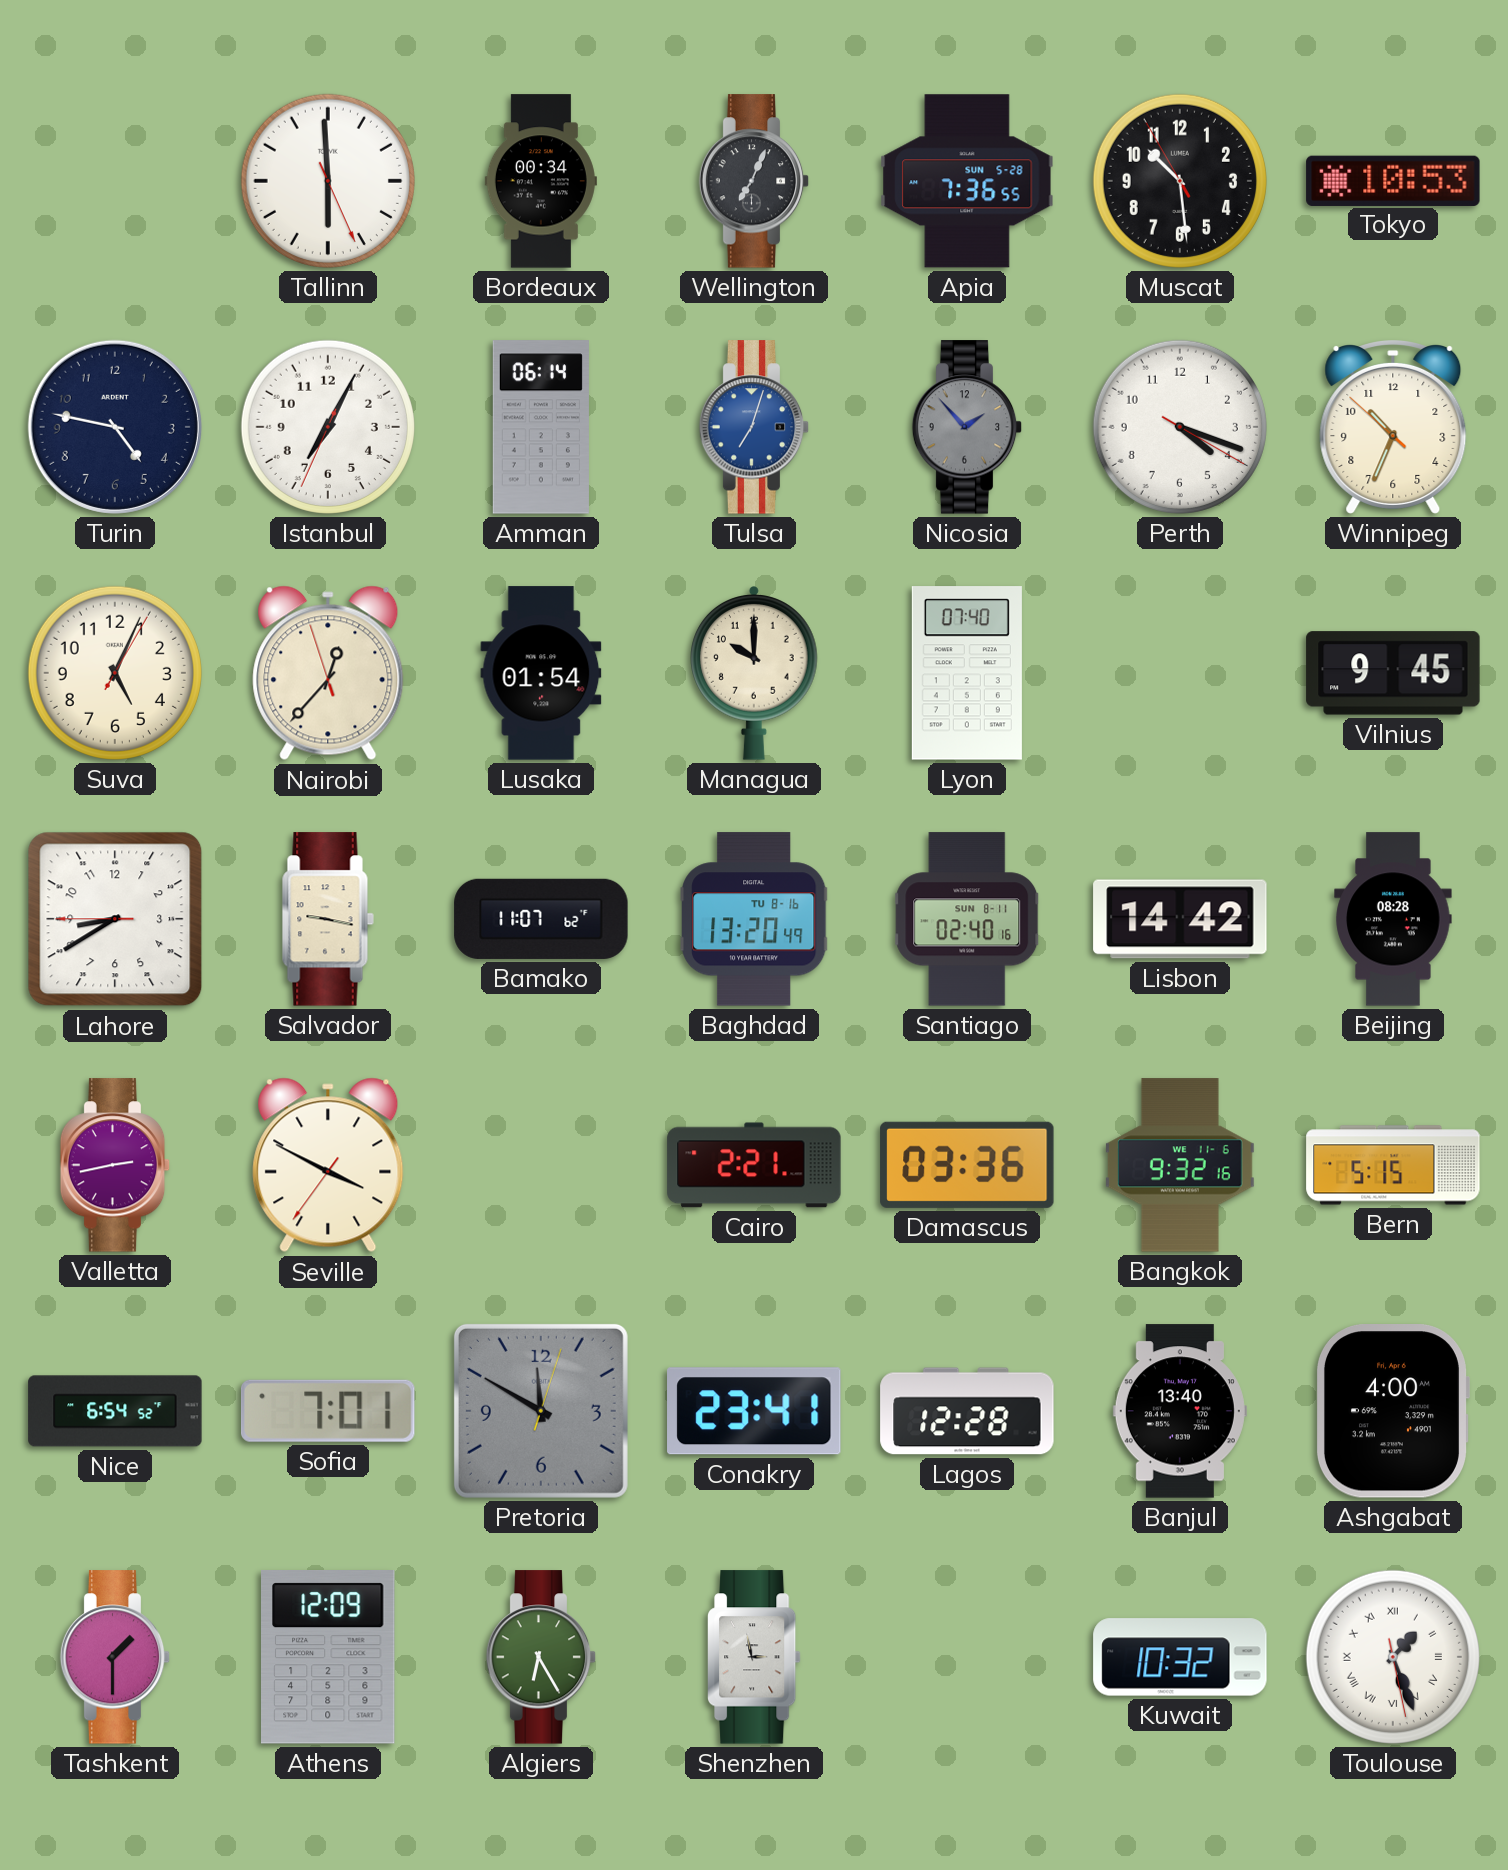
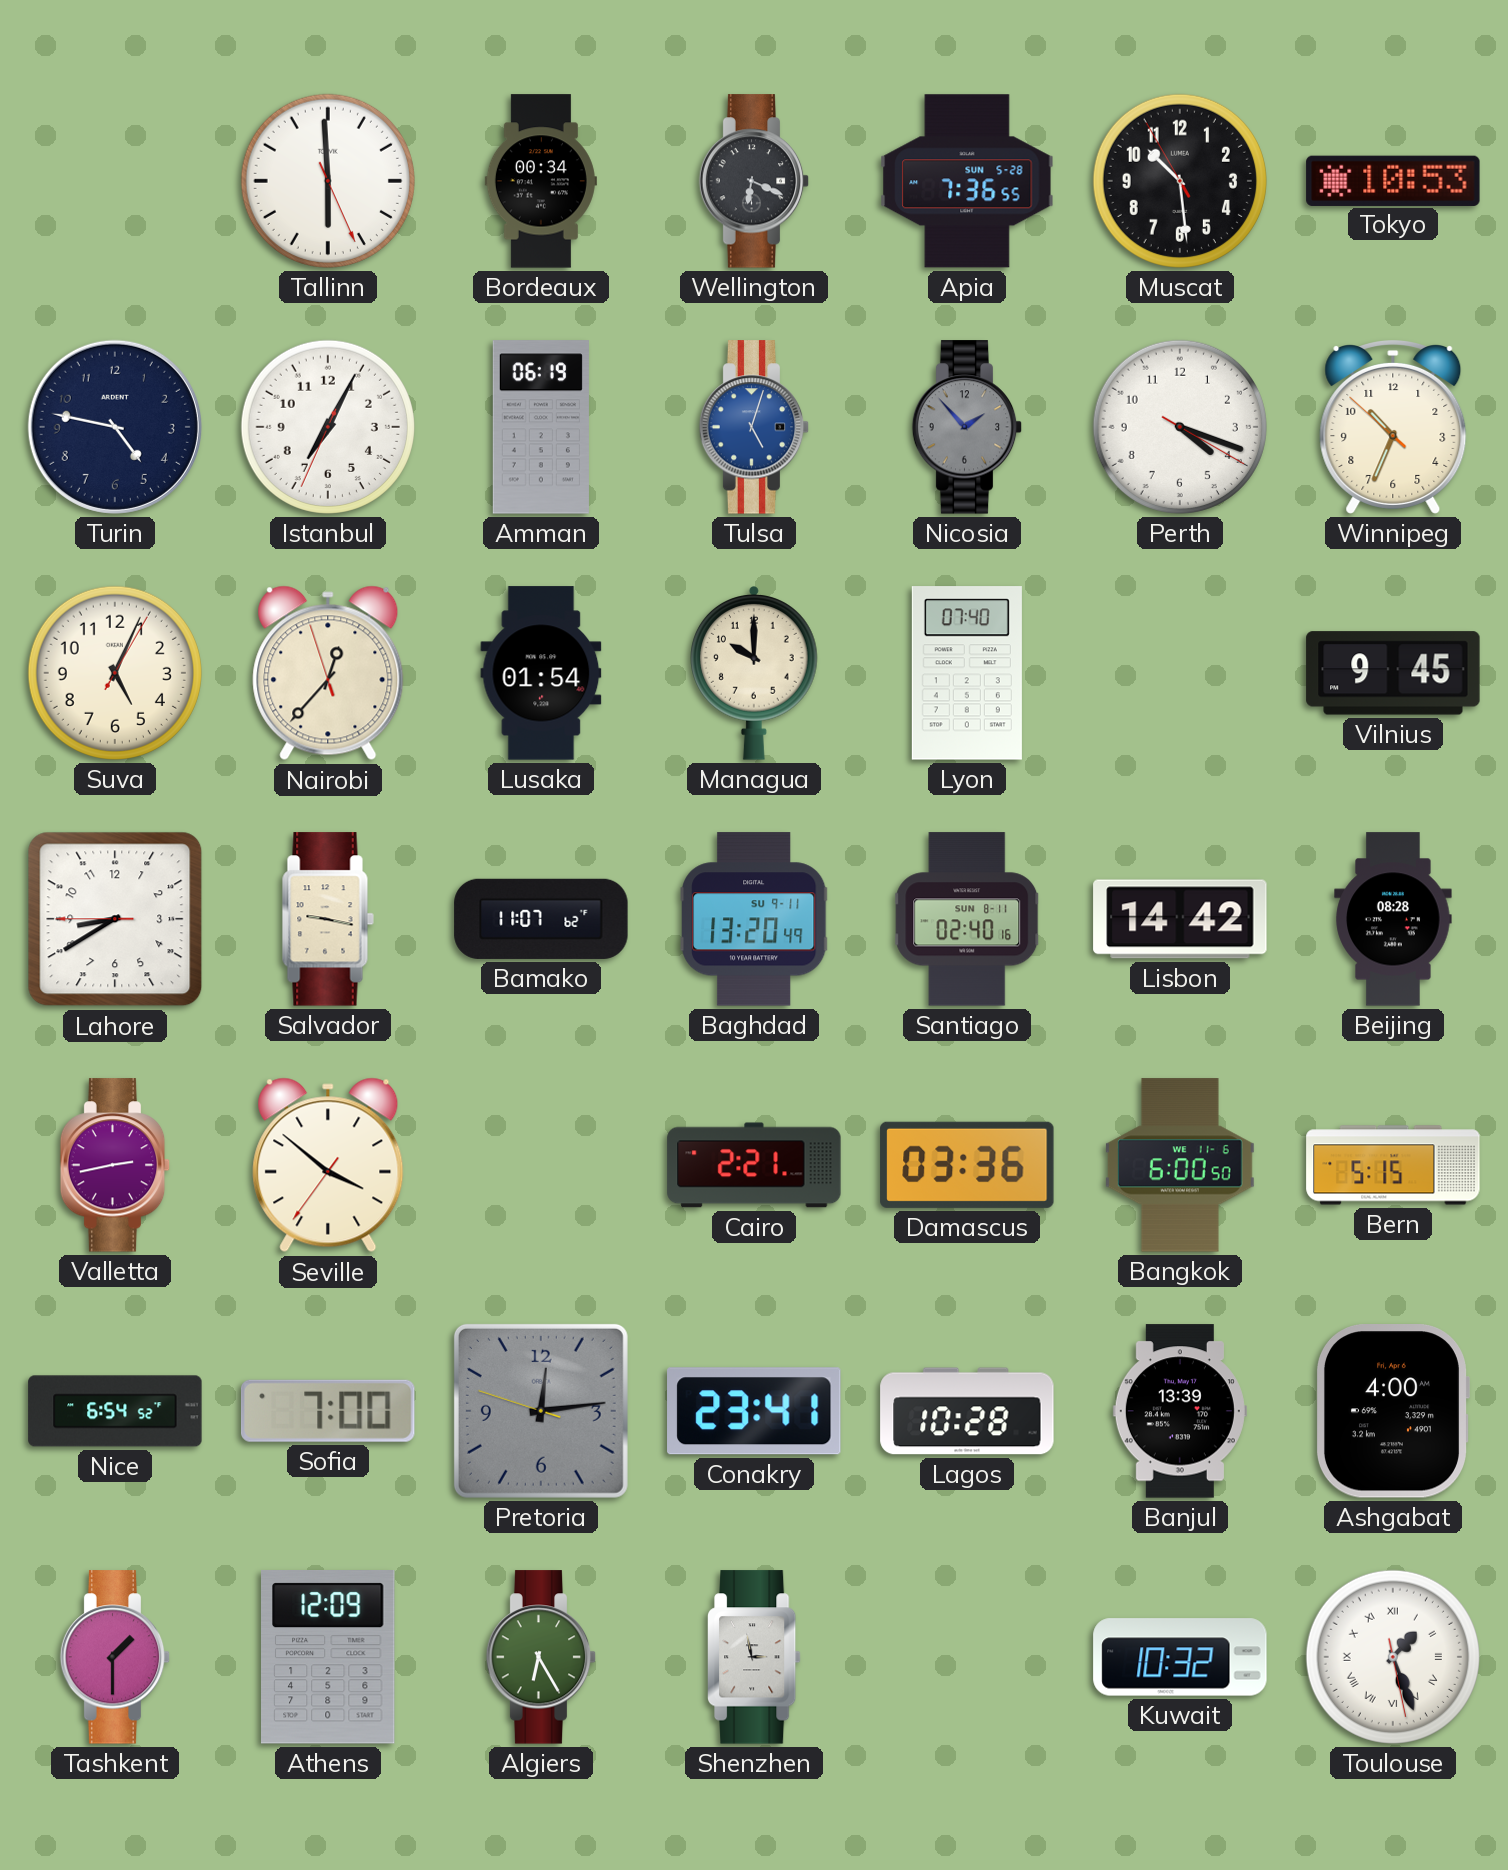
Wellington: 7:04 -> 6:19 (754, 181)
Amman: 06:14 -> 06:19 (541, 427)
Tulsa: 7:03 -> 5:03 (754, 427)
Baghdad date: TU 8-16 -> SU 9-11 (754, 919)
Seville: 3:49 -> 3:51 (328, 1165)
Bangkok: 9:32 -> 6:00 (1180, 1165)
Sofia: 7:01 -> 7:00 (328, 1411)
Pretoria: 11:50 -> 12:13 (541, 1411)
Lagos: 12:28 -> 10:28 (967, 1411)
Banjul: 13:40 -> 13:39 (1180, 1411)
